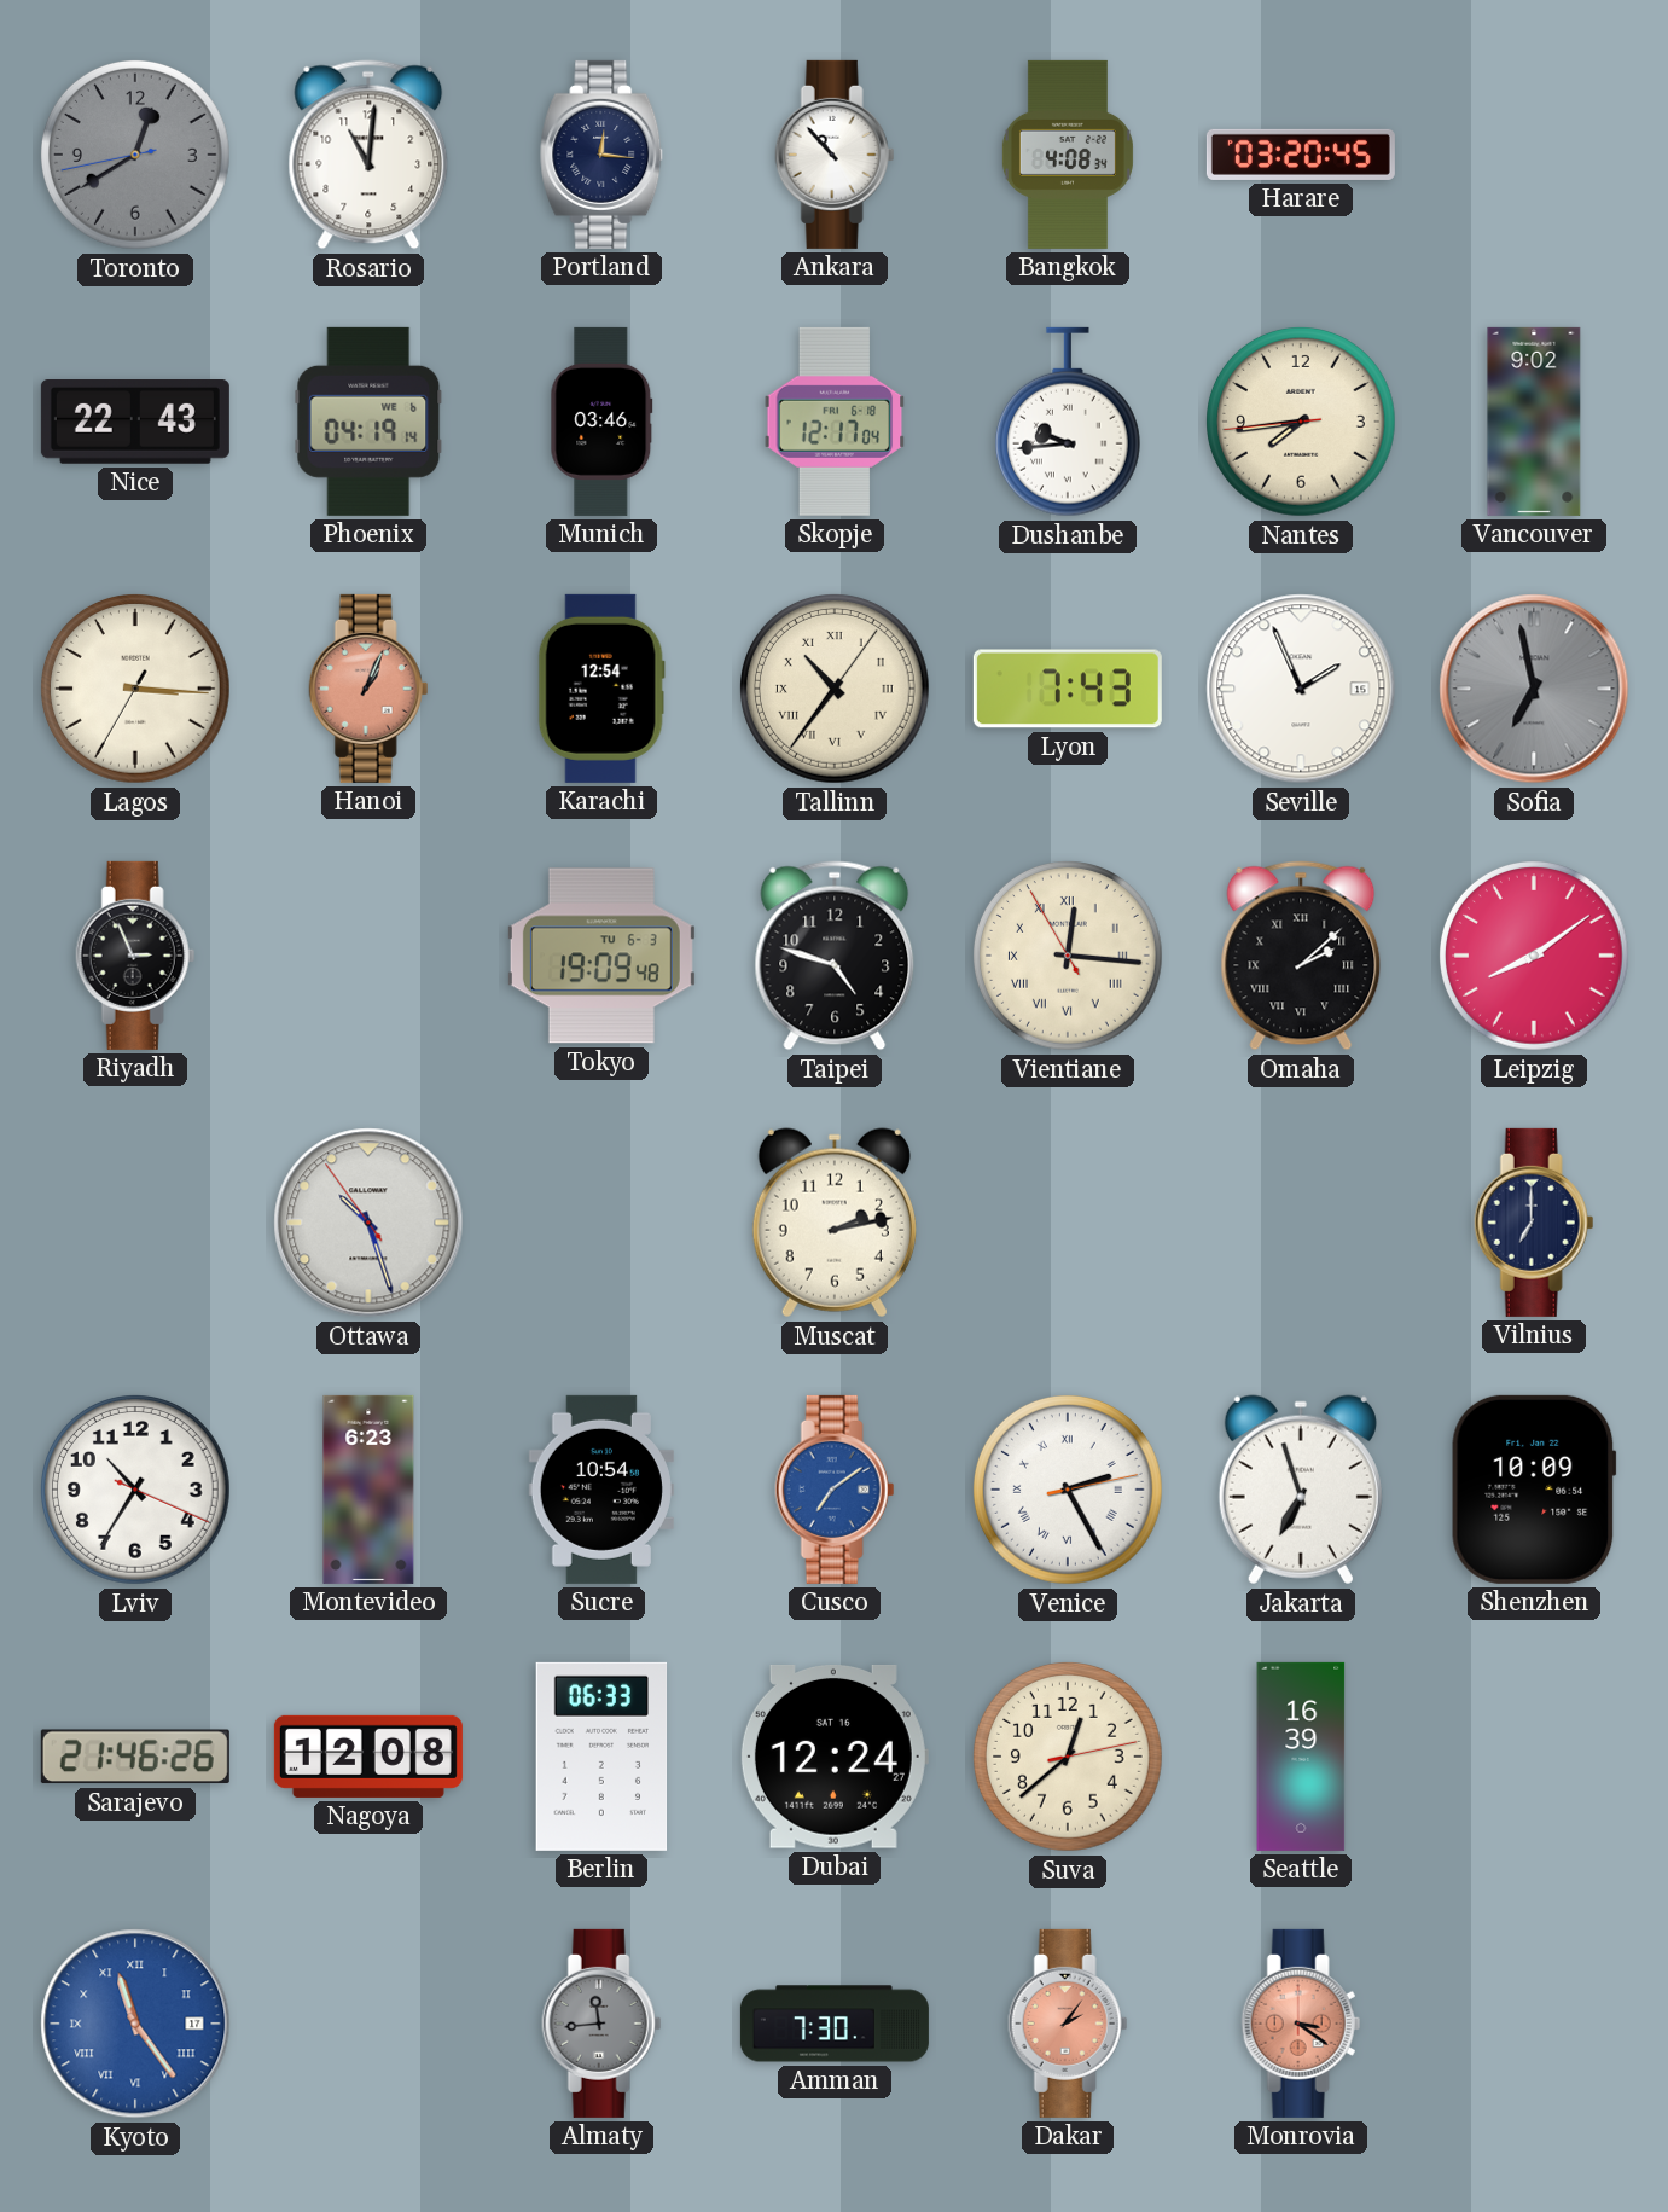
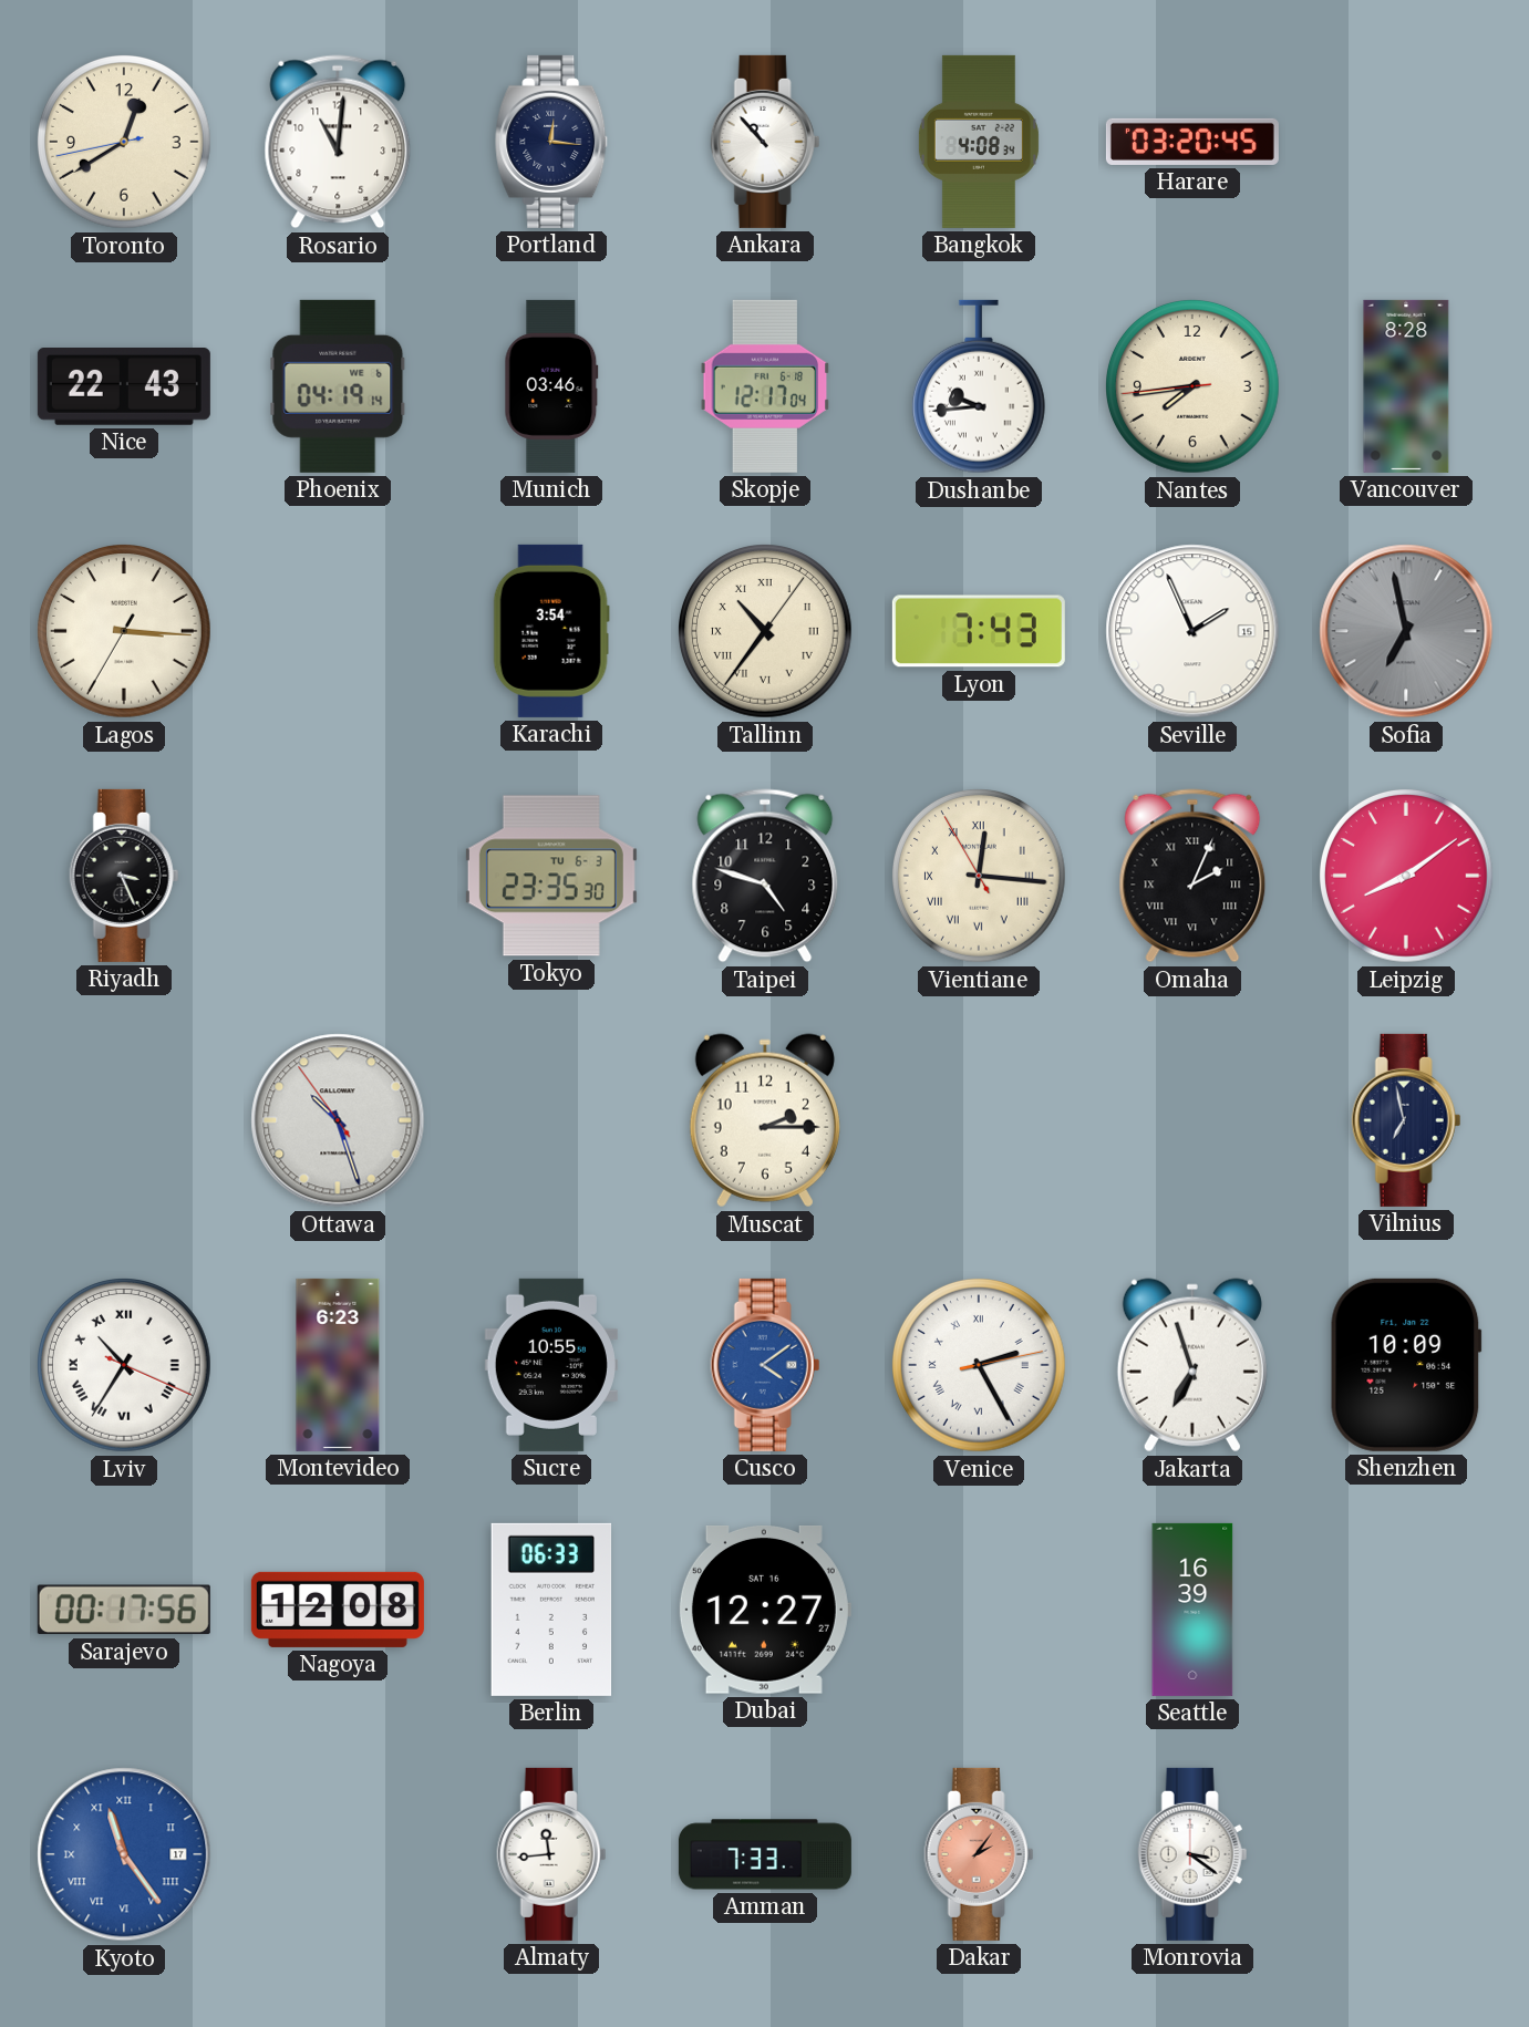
Toronto dial: grey -> cream (125, 143)
Vancouver: 9:02 -> 8:28 (1406, 386)
Hanoi: 1:04 -> none (368, 689)
Karachi: 12:54 -> 3:54 (551, 631)
Riyadh: 2:56 -> 3:26 (124, 876)
Tokyo: 19:09 -> 23:35 (551, 876)
Omaha: 2:08 -> 2:04 (1192, 876)
Muscat: 2:13 -> 2:15 (765, 1120)
Vilnius: 7:00 -> 6:58 (1406, 1120)
Lviv numerals: Arabic -> Roman (125, 1366)
Sucre: 10:54 -> 10:55 (551, 1365)
Cusco: 7:09 -> 4:09 (765, 1365)
Sarajevo: 21:46 -> 00:17 (124, 1610)
Dubai: 12:24 -> 12:27 (764, 1610)
Suva: 12:38 -> none (1069, 1758)
Almaty dial: grey -> white (551, 1854)
Amman: 7:30 -> 7:33 (765, 1854)
Monrovia dial: salmon -> white (1192, 1854)
